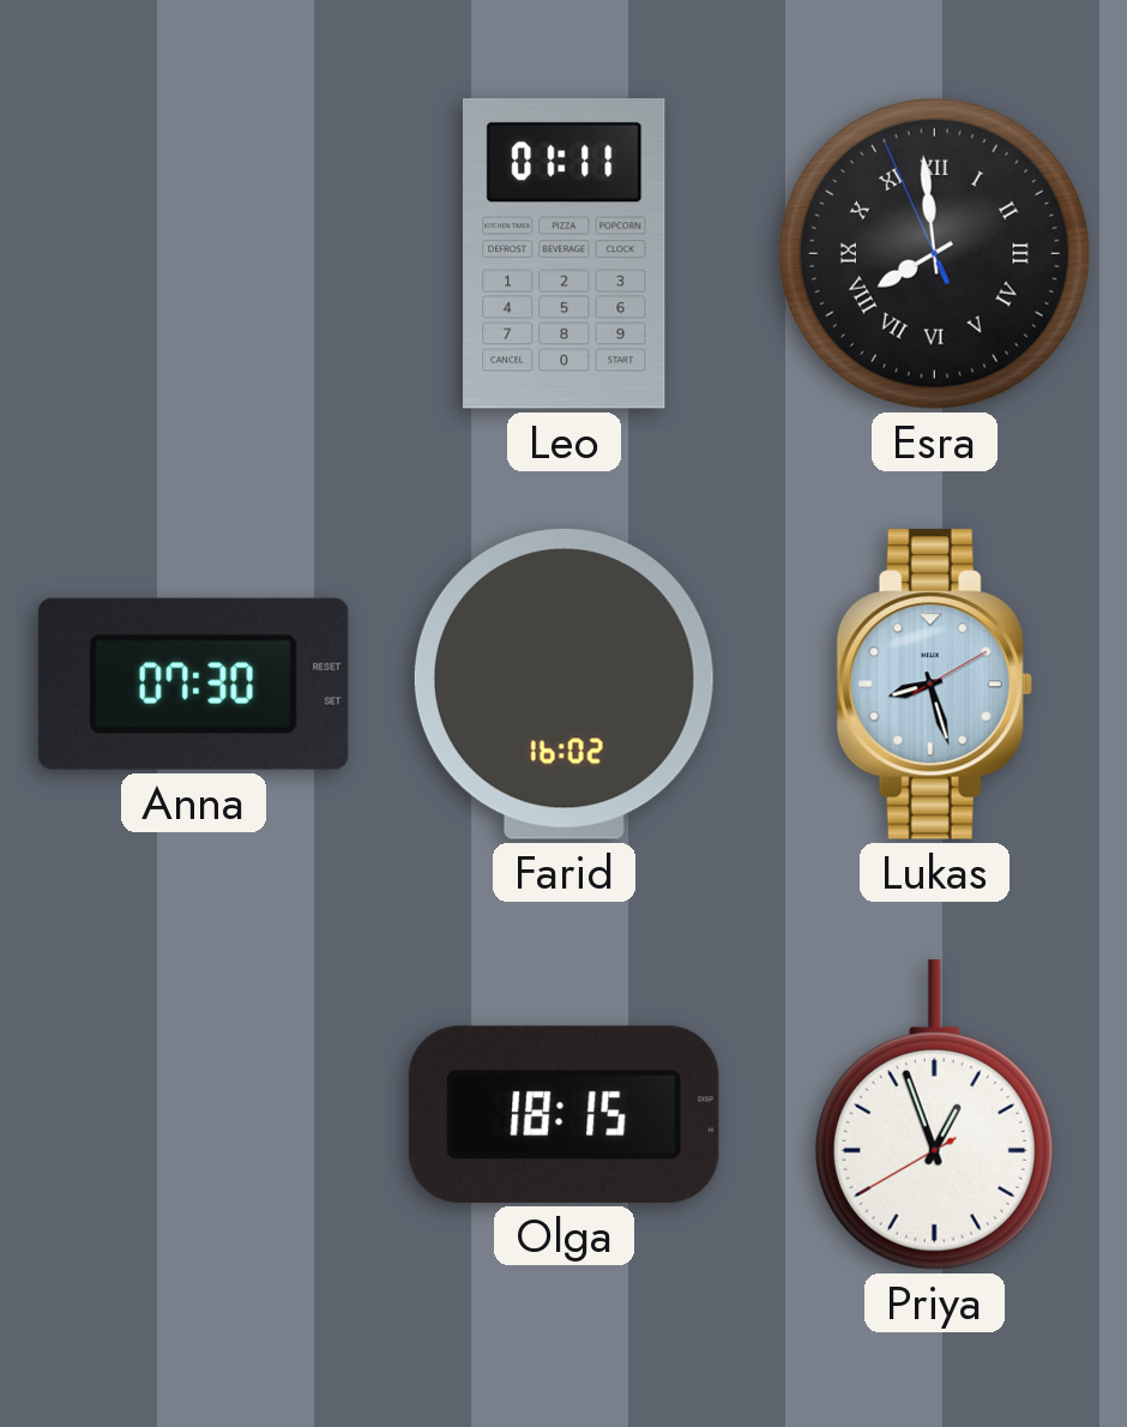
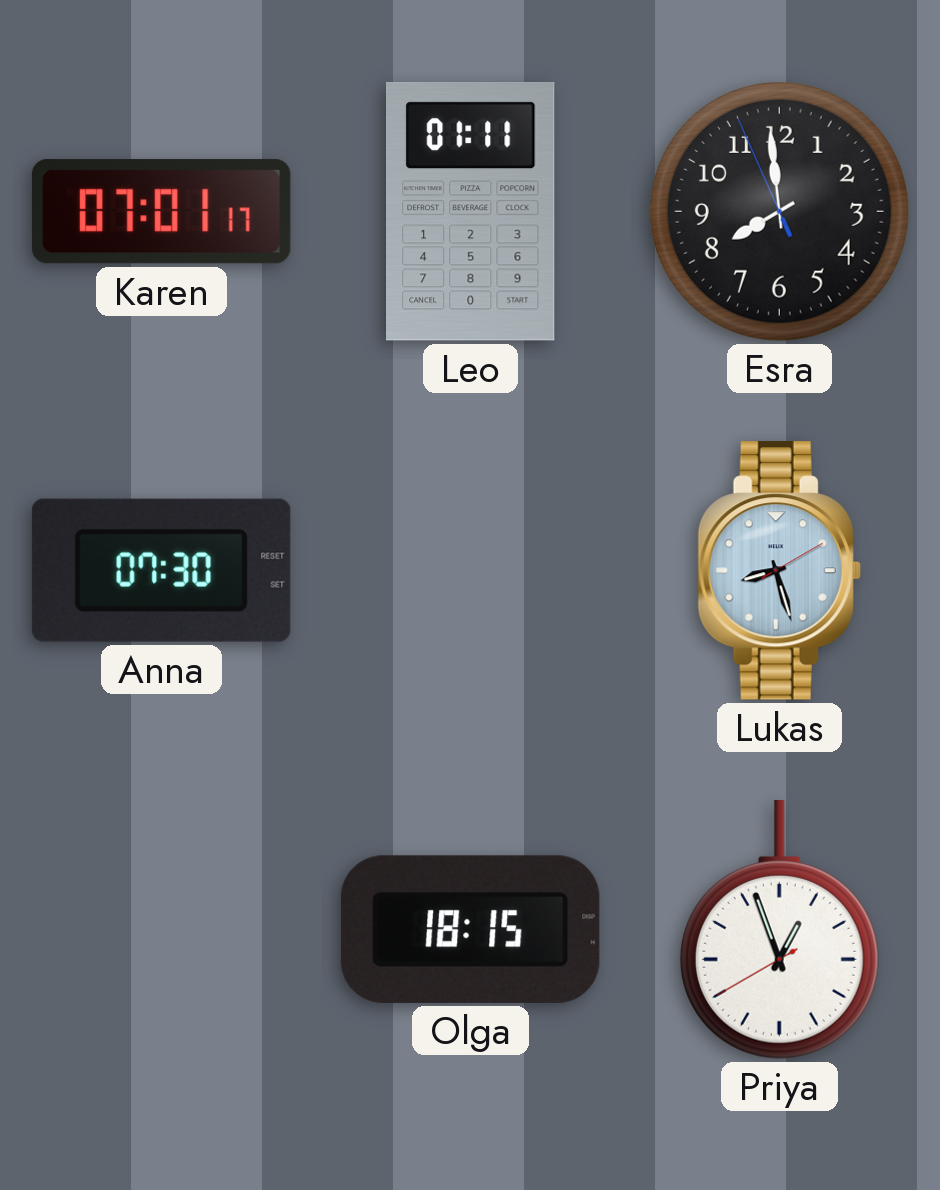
Karen: none -> 07:01 (161, 212)
Esra numerals: Roman -> Arabic (779, 211)
Farid: 16:02 -> none (563, 684)
